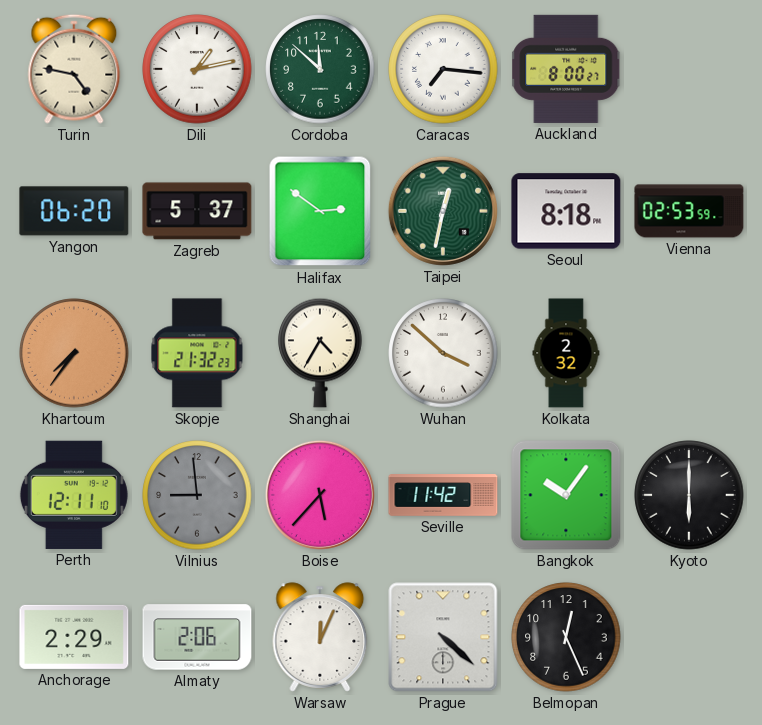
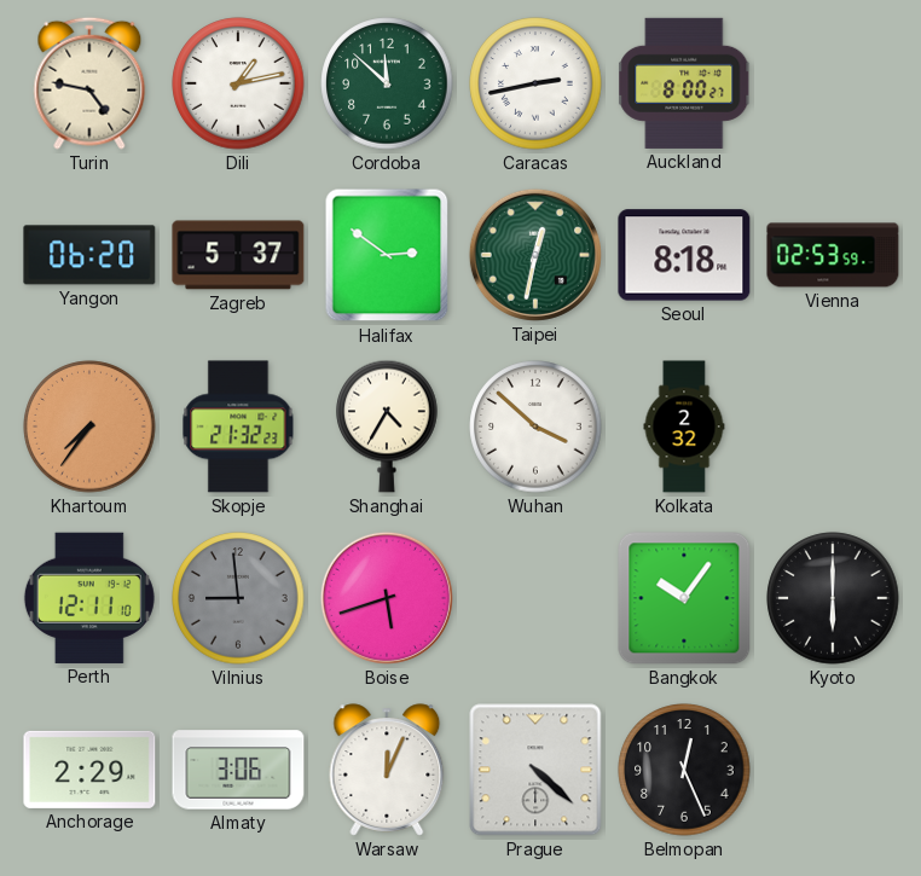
Caracas: 7:16 -> 2:43 (535, 83)
Boise: 5:37 -> 5:42 (387, 598)
Seville: 11:42 -> none (443, 495)
Almaty: 2:06 -> 3:06 (238, 770)
